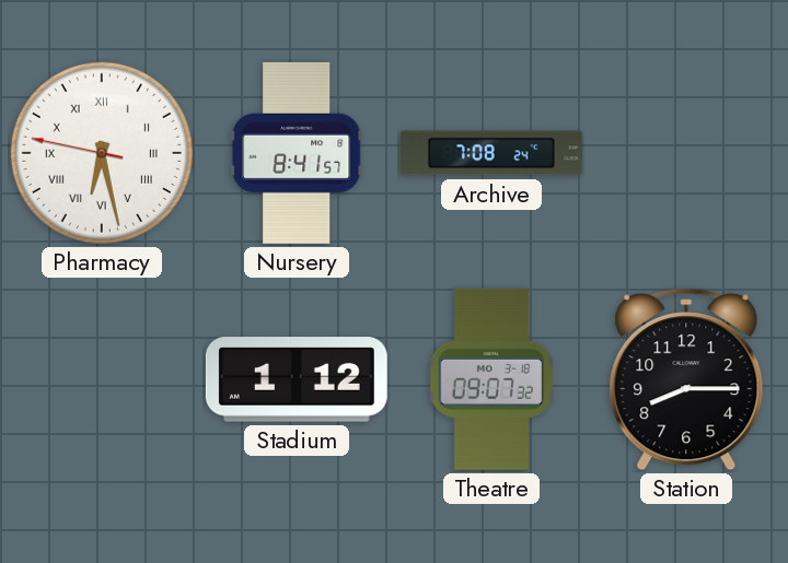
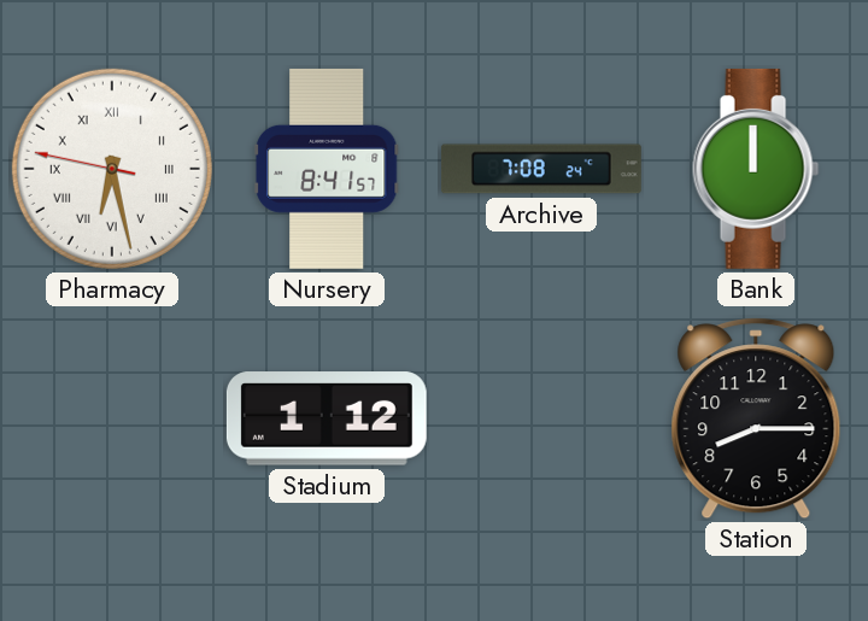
Bank: none -> 12:00 (756, 169)
Theatre: 09:07 -> none (490, 379)
